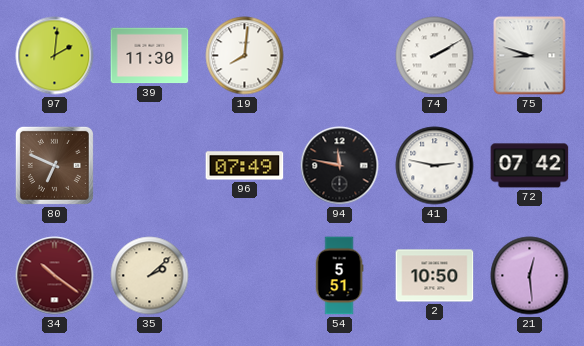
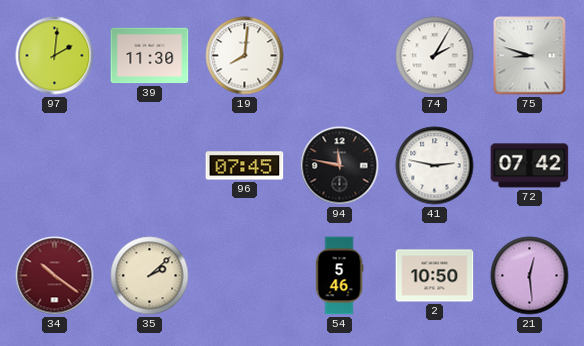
74: 2:10 -> 2:05 (435, 56)
80: 6:49 -> none (54, 165)
96: 07:49 -> 07:45 (245, 166)
54: 5:51 -> 5:46 (339, 276)
